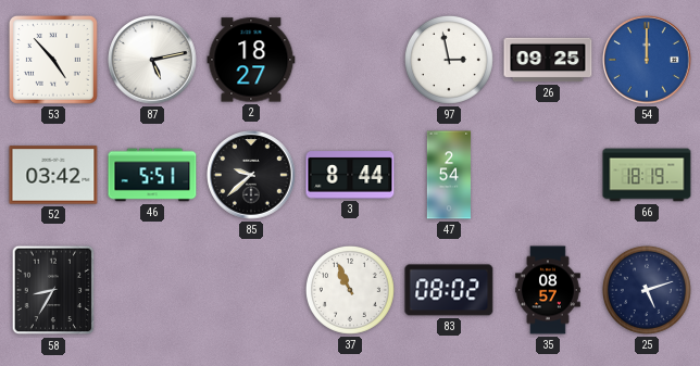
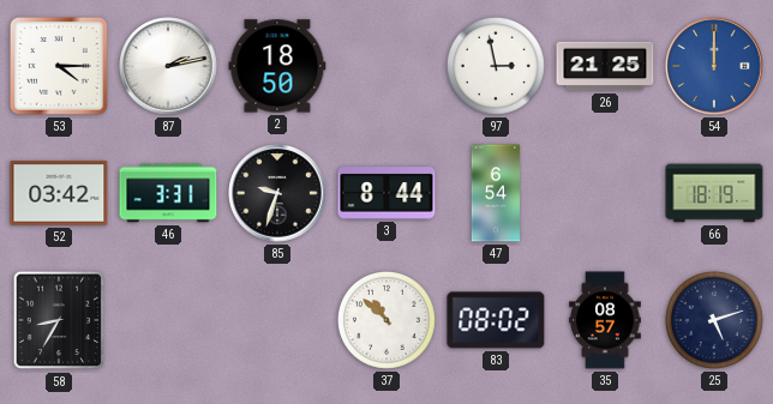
53: 4:53 -> 4:15 (59, 66)
87: 5:13 -> 2:13 (168, 66)
2: 18:27 -> 18:50 (277, 66)
26: 09:25 -> 21:25 (605, 66)
46: 5:51 -> 3:31 (168, 193)
85: 9:38 -> 9:33 (277, 193)
47: 2:54 -> 6:54 (496, 193)
37: 10:56 -> 10:52 (386, 320)
